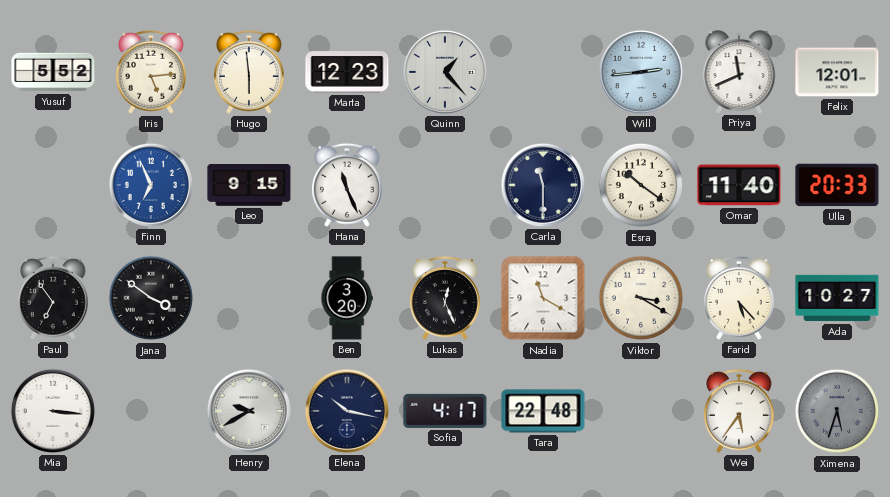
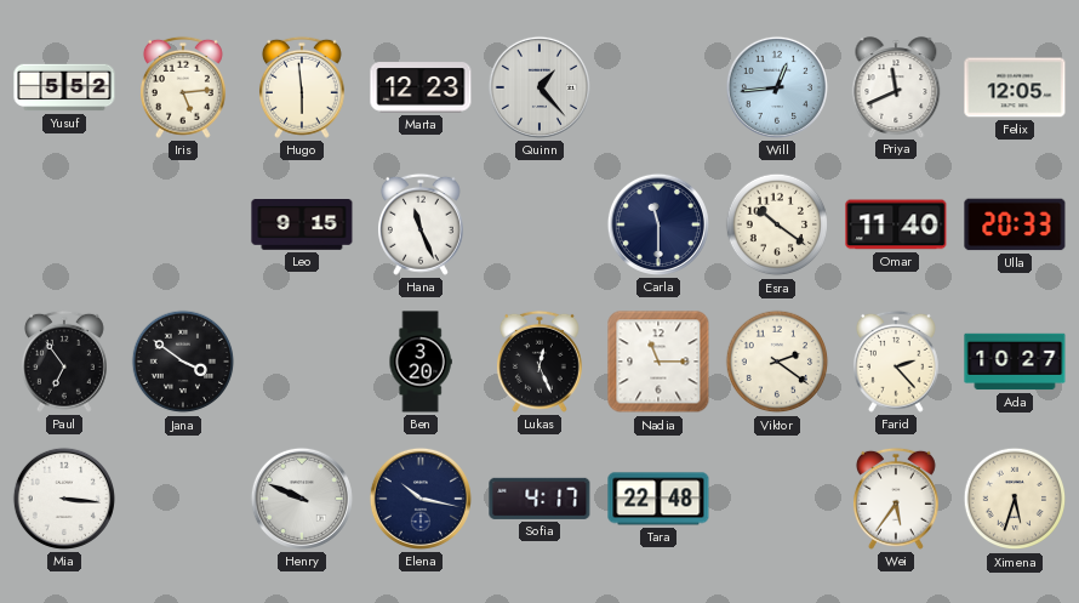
Will: 2:44 -> 12:44 (777, 87)
Felix: 12:01 -> 12:05 (1015, 87)
Finn: 6:56 -> none (151, 185)
Nadia: 11:20 -> 11:15 (658, 362)
Viktor: 3:20 -> 2:21 (777, 362)
Farid: 5:23 -> 2:23 (896, 362)
Henry: 9:40 -> 9:49 (302, 499)
Ximena dial: grey -> cream (1015, 499)
